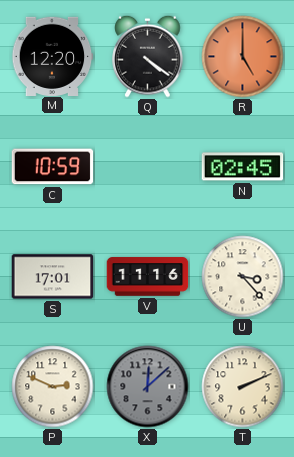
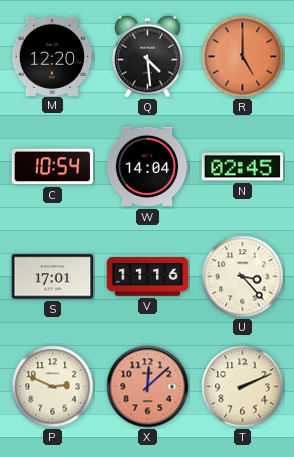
Q: 4:21 -> 4:29 (148, 56)
C: 10:59 -> 10:54 (53, 167)
W: none -> 14:04 (147, 167)
X dial: grey -> salmon (148, 387)
